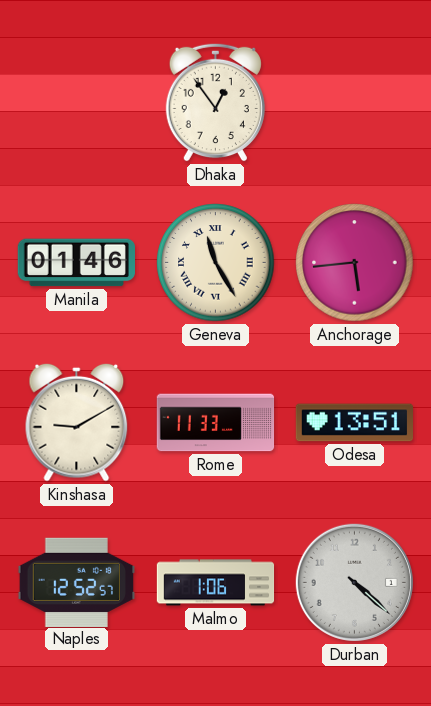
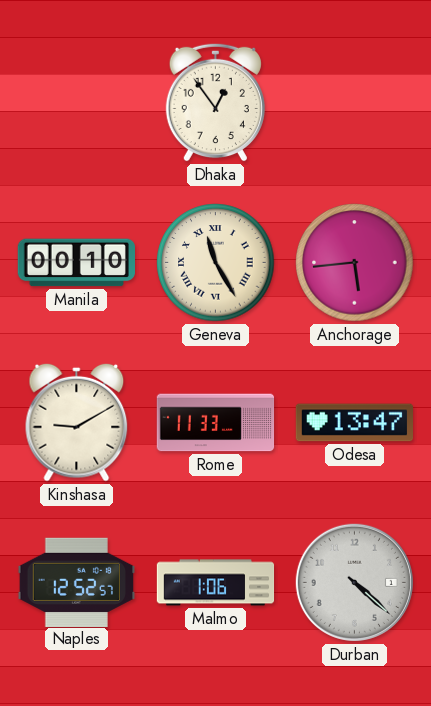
Manila: 01:46 -> 00:10 (76, 263)
Odesa: 13:51 -> 13:47 (354, 423)
